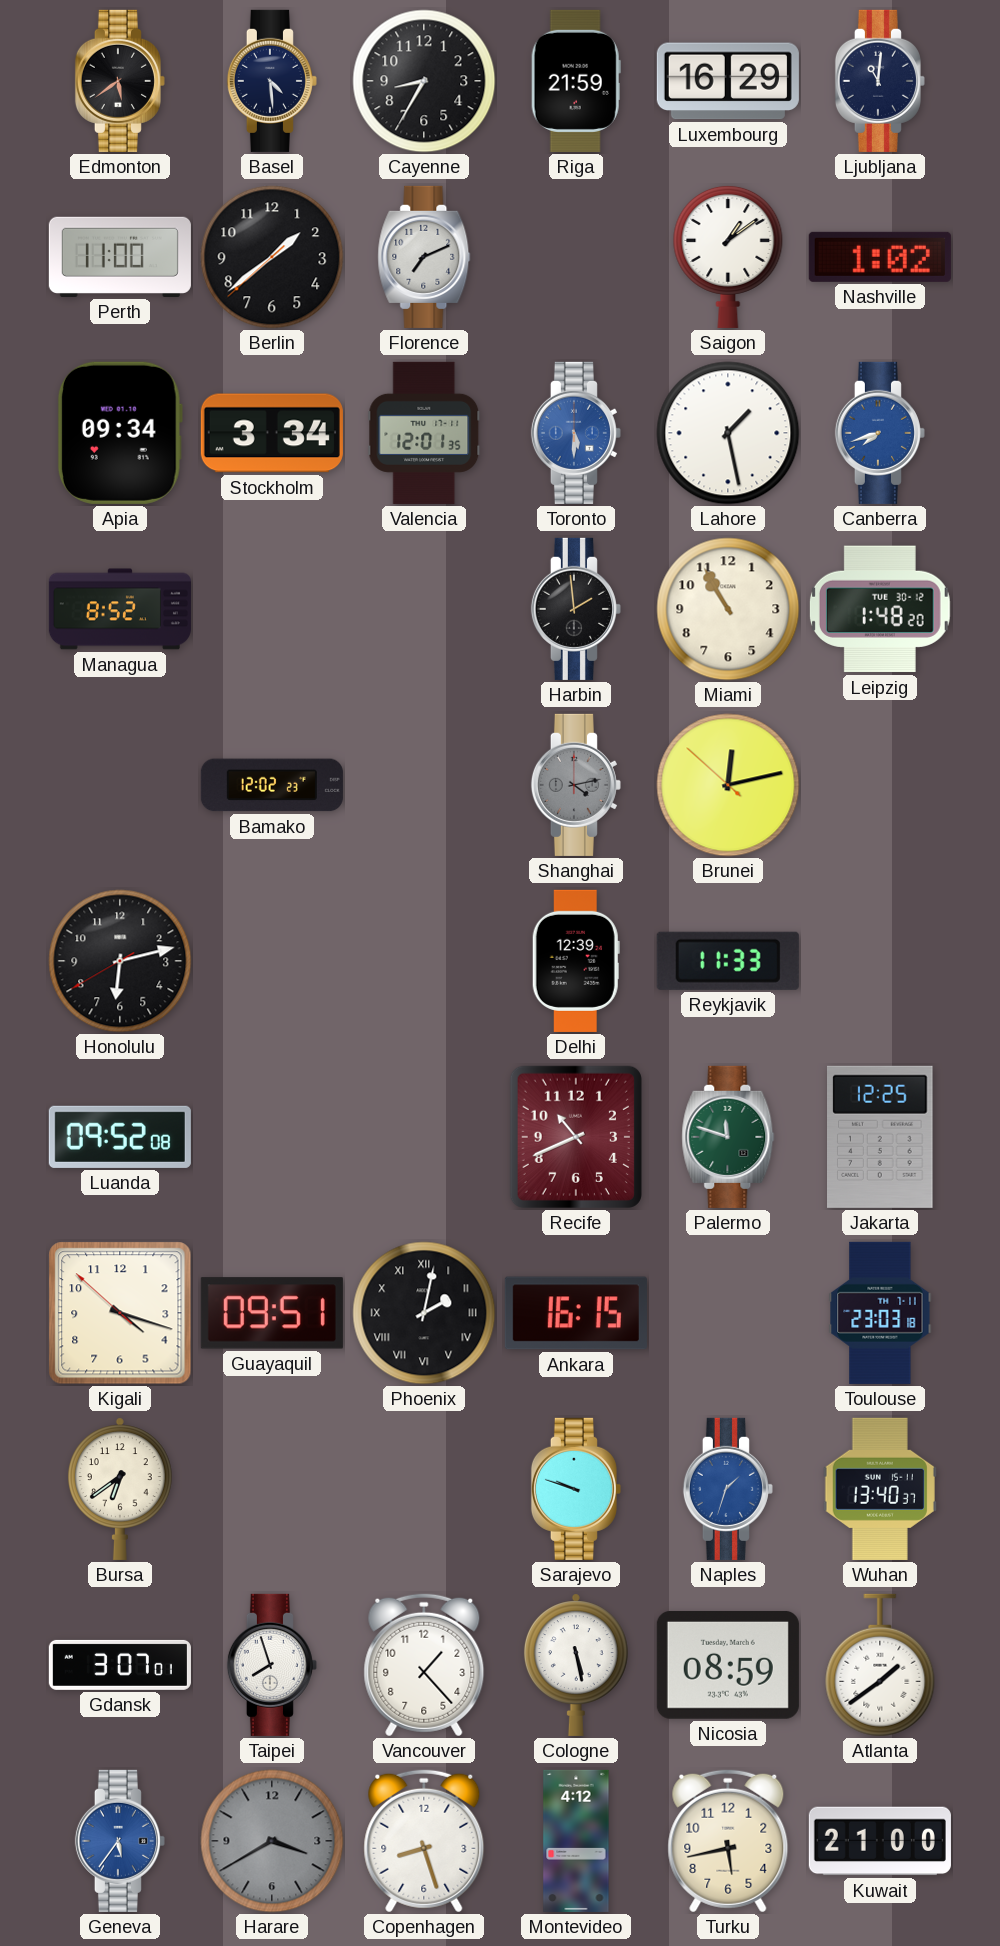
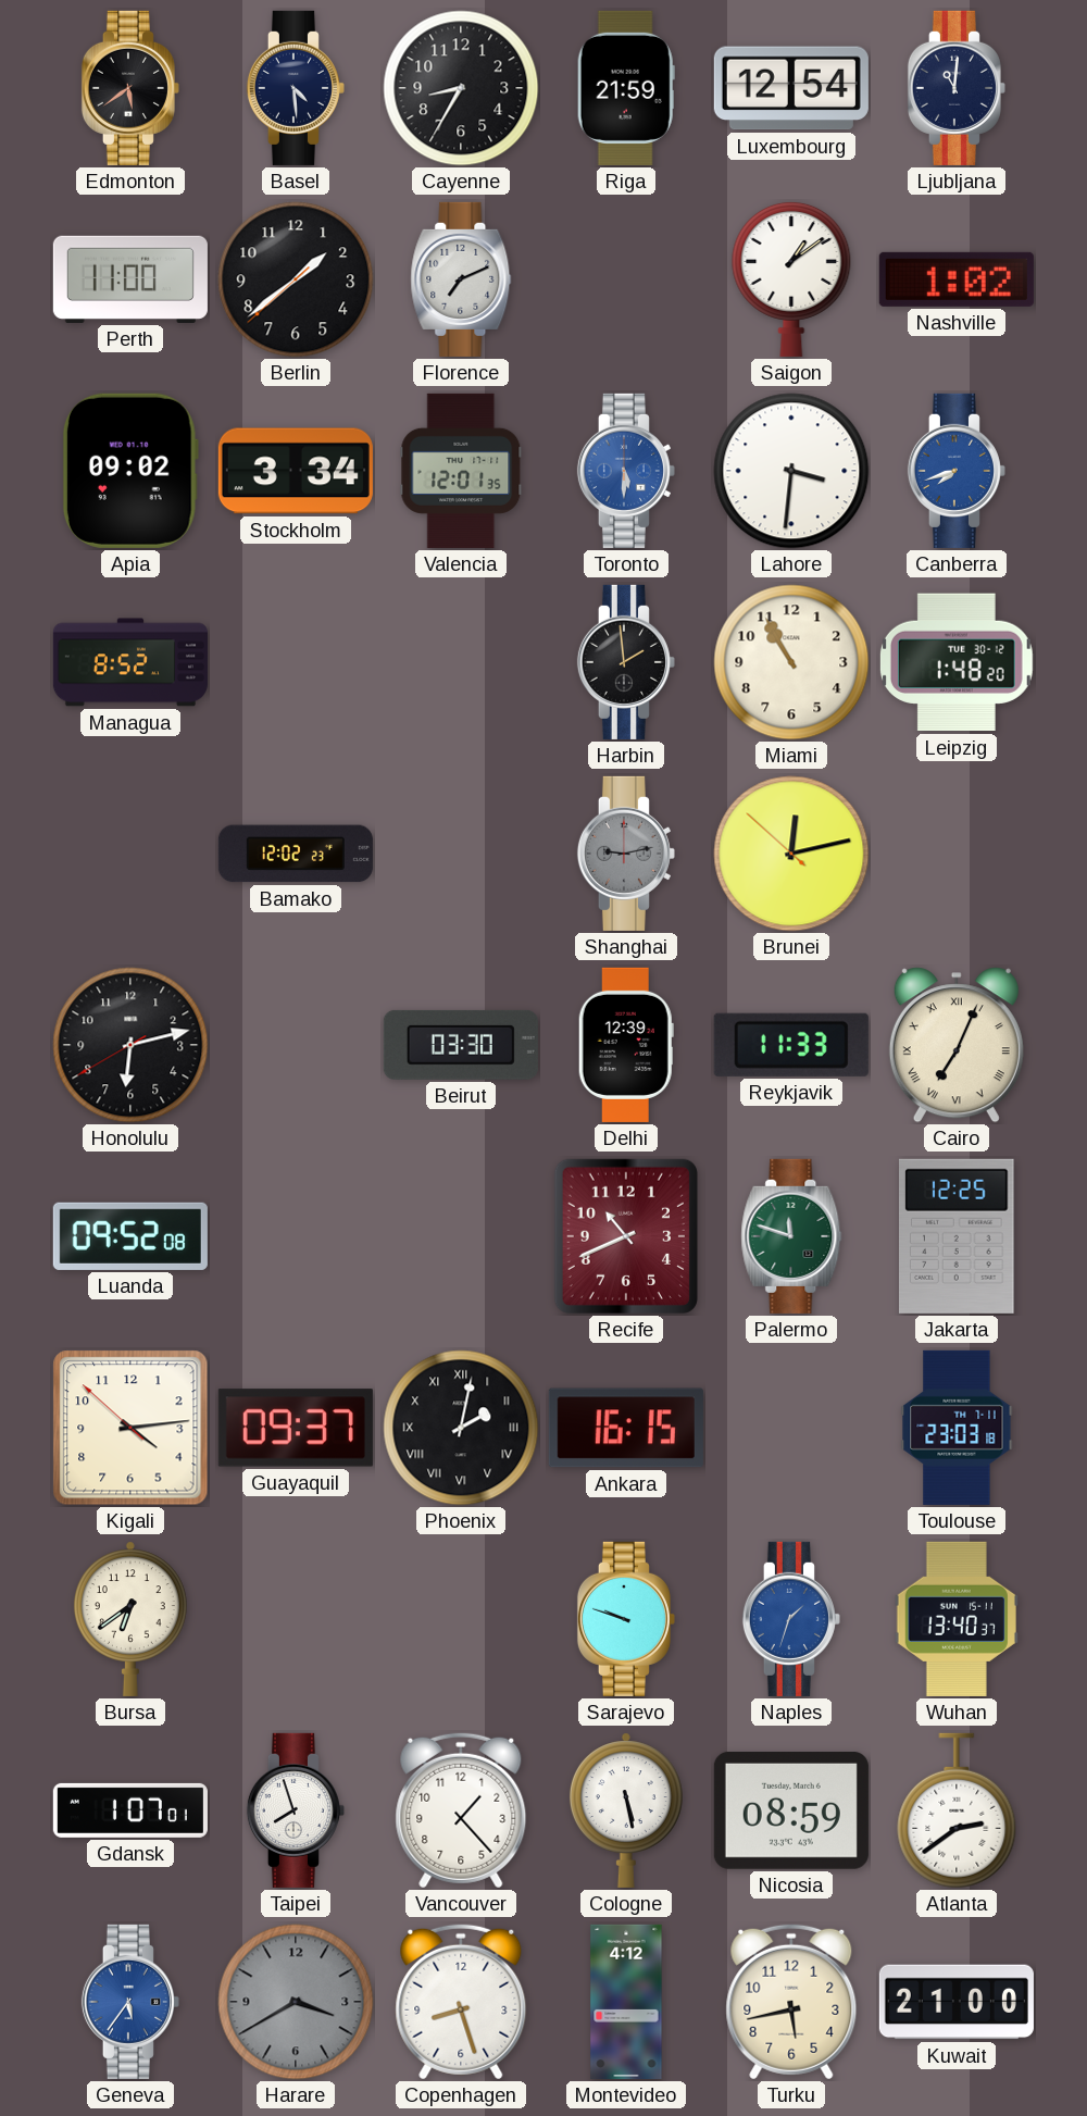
Luxembourg: 16:29 -> 12:54 (791, 88)
Apia: 09:34 -> 09:02 (130, 471)
Lahore: 1:28 -> 3:31 (791, 471)
Shanghai: 4:13 -> 9:13 (626, 854)
Beirut: none -> 03:30 (461, 1045)
Cairo: none -> 7:04 (957, 1045)
Kigali: 4:17 -> 4:13 (130, 1428)
Guayaquil: 09:51 -> 09:37 (296, 1428)
Gdansk: 3:07 -> 1:07 (130, 1810)
Atlanta: 1:39 -> 2:39 (957, 1810)
